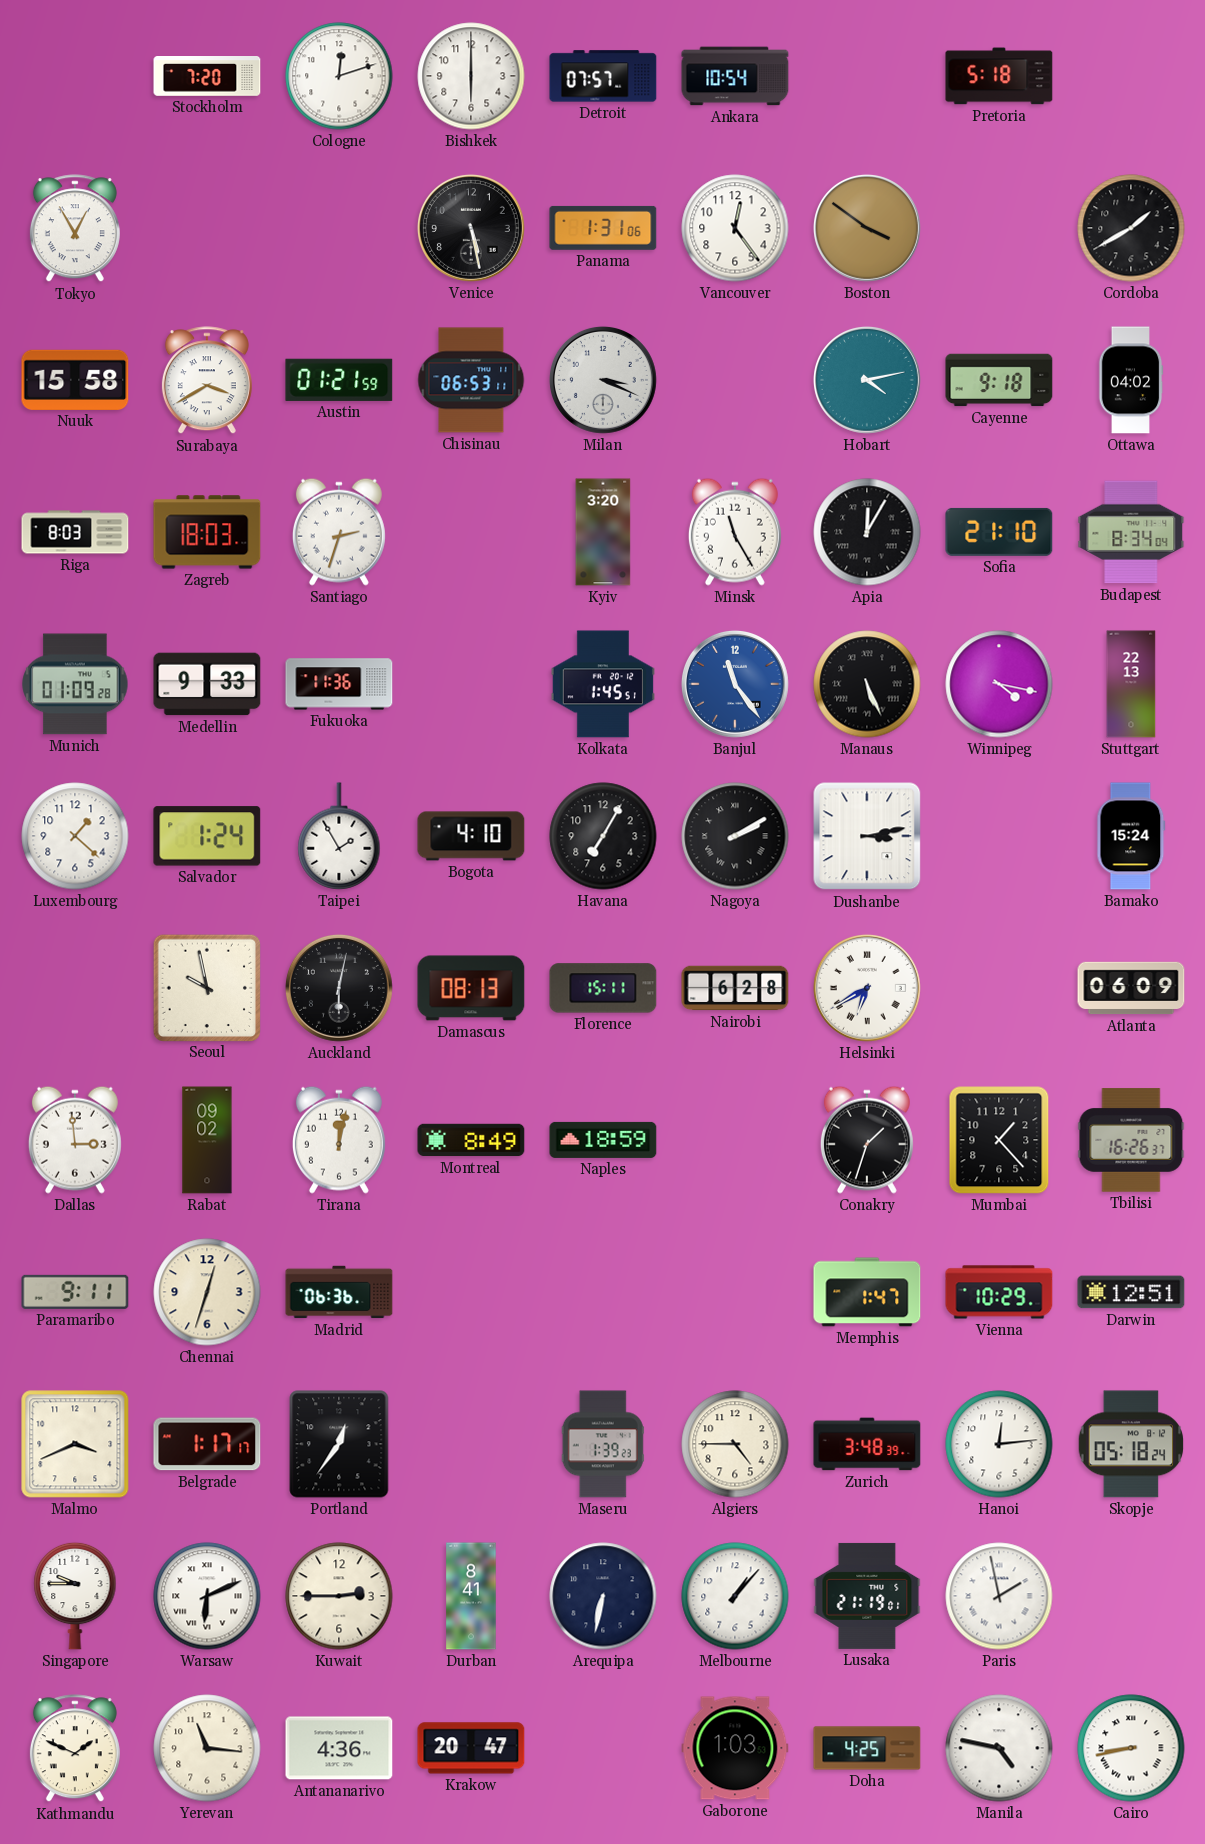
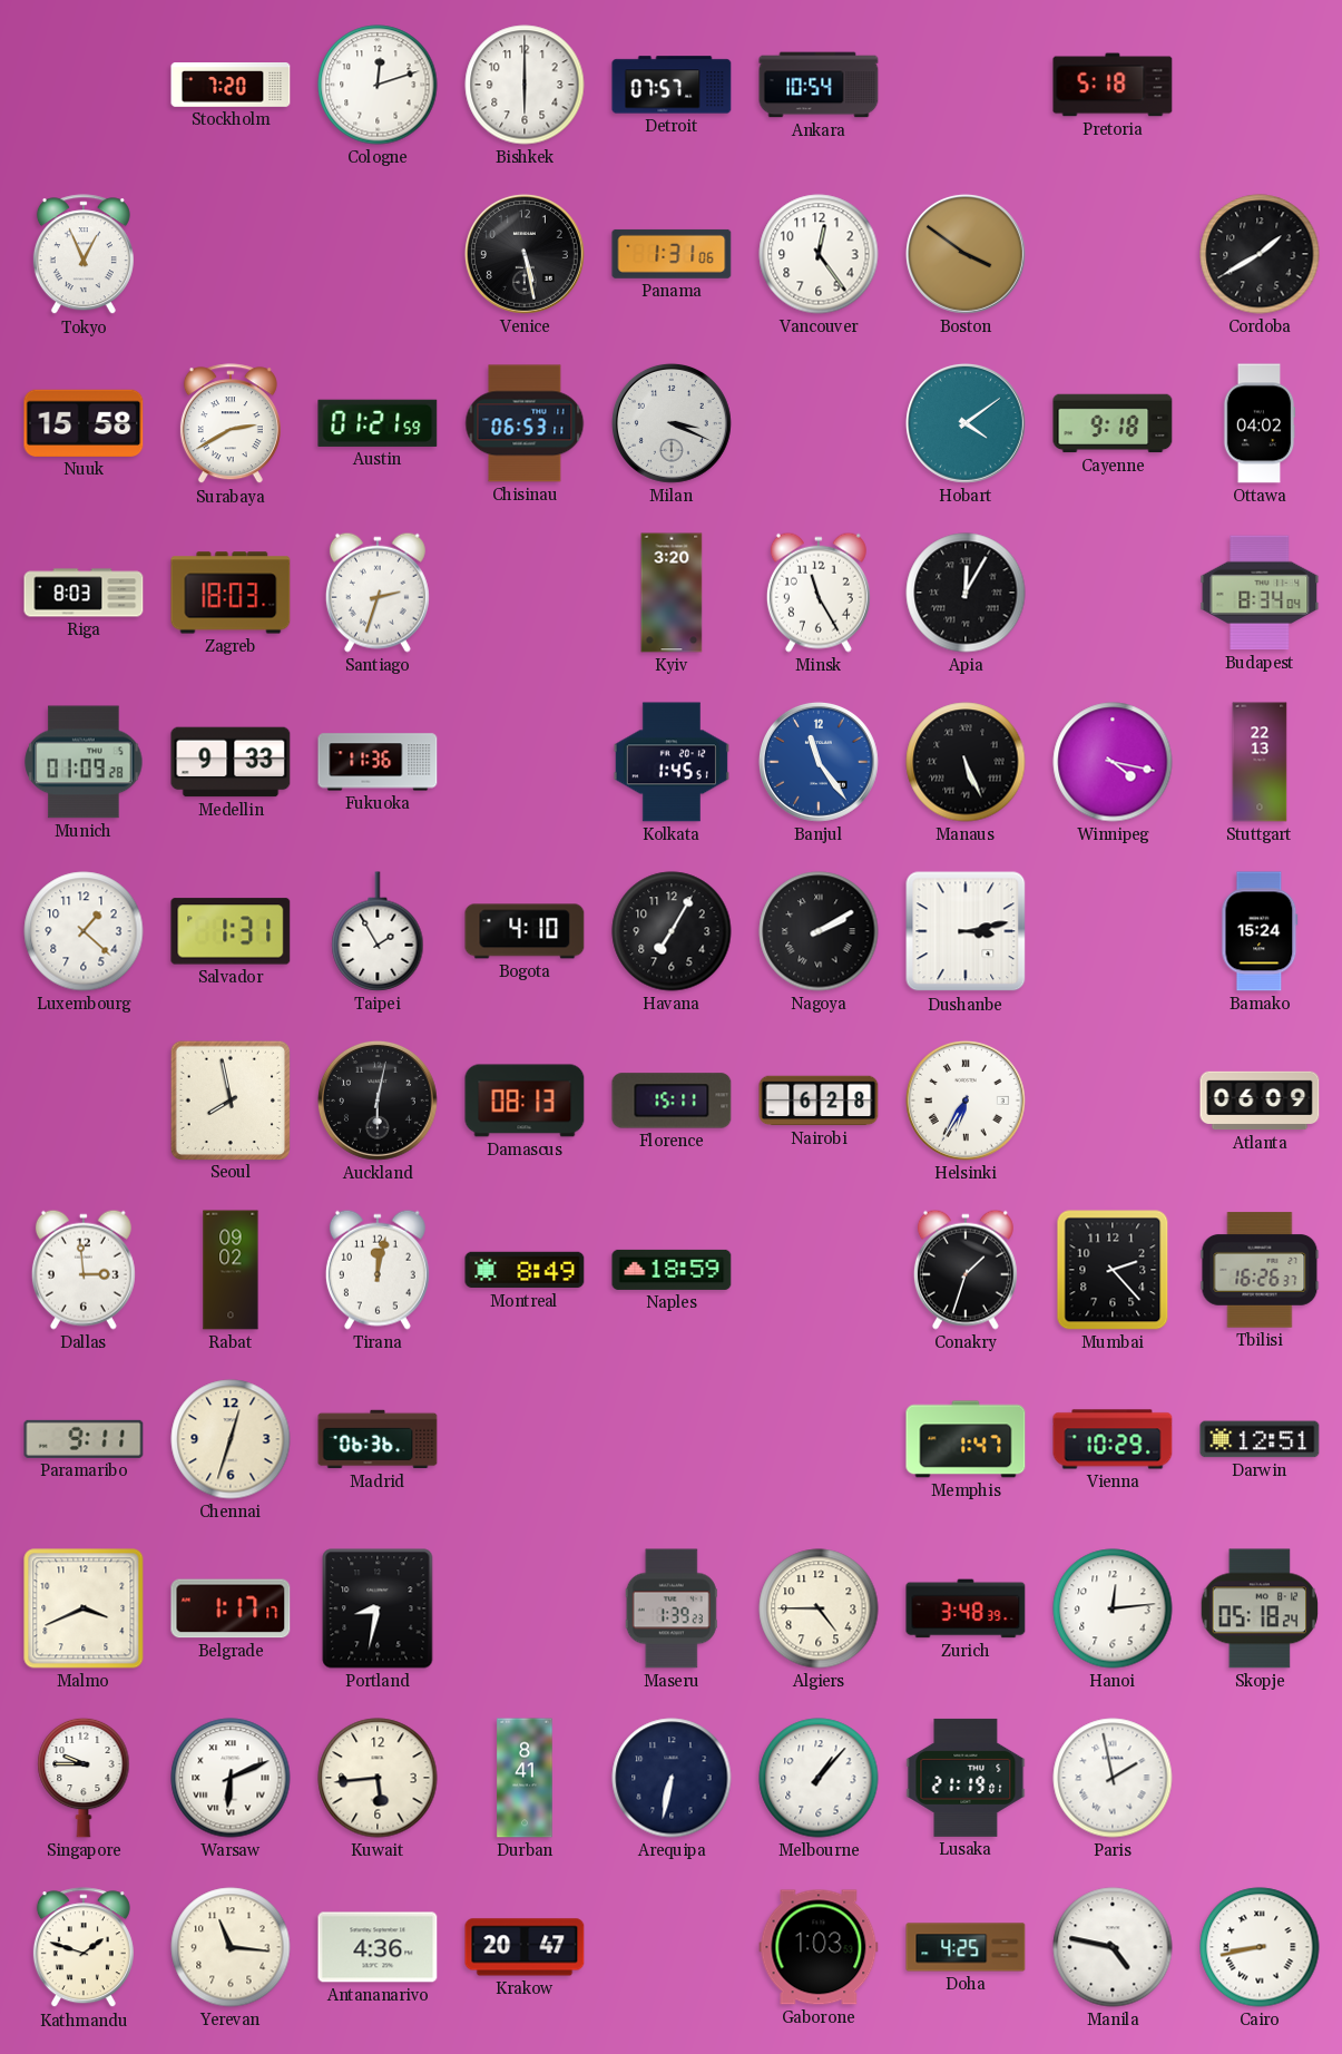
Tokyo: 12:55 -> 12:56 (84, 255)
Surabaya: 3:40 -> 2:40 (231, 424)
Hobart: 4:13 -> 4:09 (966, 423)
Sofia: 21:10 -> none (999, 532)
Salvador: 1:24 -> 1:31 (231, 931)
Seoul: 9:58 -> 7:58 (229, 1099)
Helsinki: 6:40 -> 6:35 (966, 1101)
Mumbai: 1:23 -> 2:23 (1113, 1270)
Portland: 12:36 -> 8:32 (378, 1608)
Kuwait: 2:45 -> 5:44 (378, 1778)
Kathmandu: 1:49 -> 1:48 (84, 1948)
